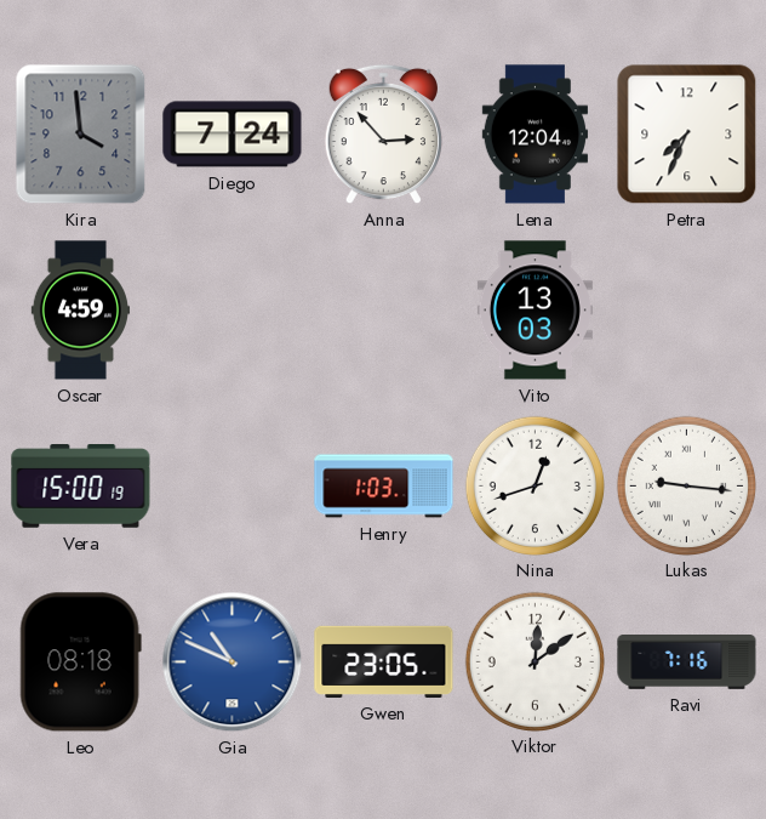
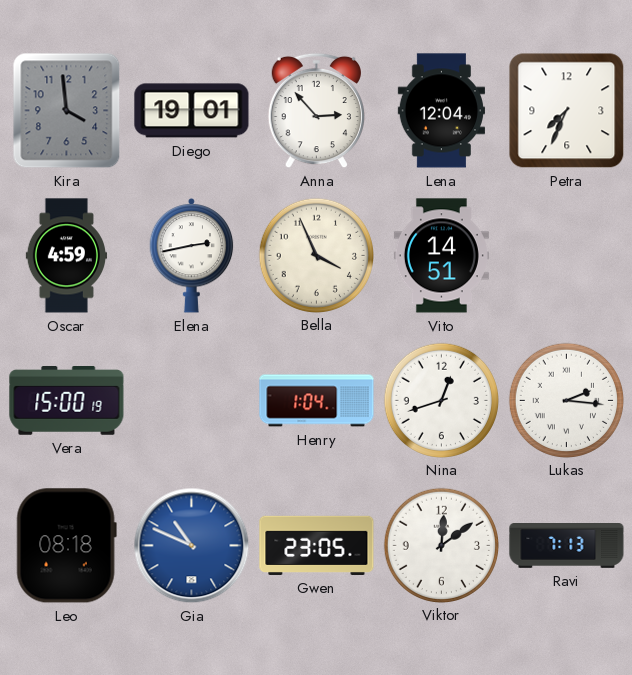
Diego: 7:24 -> 19:01 (192, 111)
Elena: none -> 2:43 (192, 255)
Bella: none -> 3:56 (316, 255)
Vito: 13:03 -> 14:51 (441, 256)
Henry: 1:03 -> 1:04 (317, 401)
Lukas: 9:16 -> 2:16 (566, 400)
Ravi: 7:16 -> 7:13 (567, 546)
